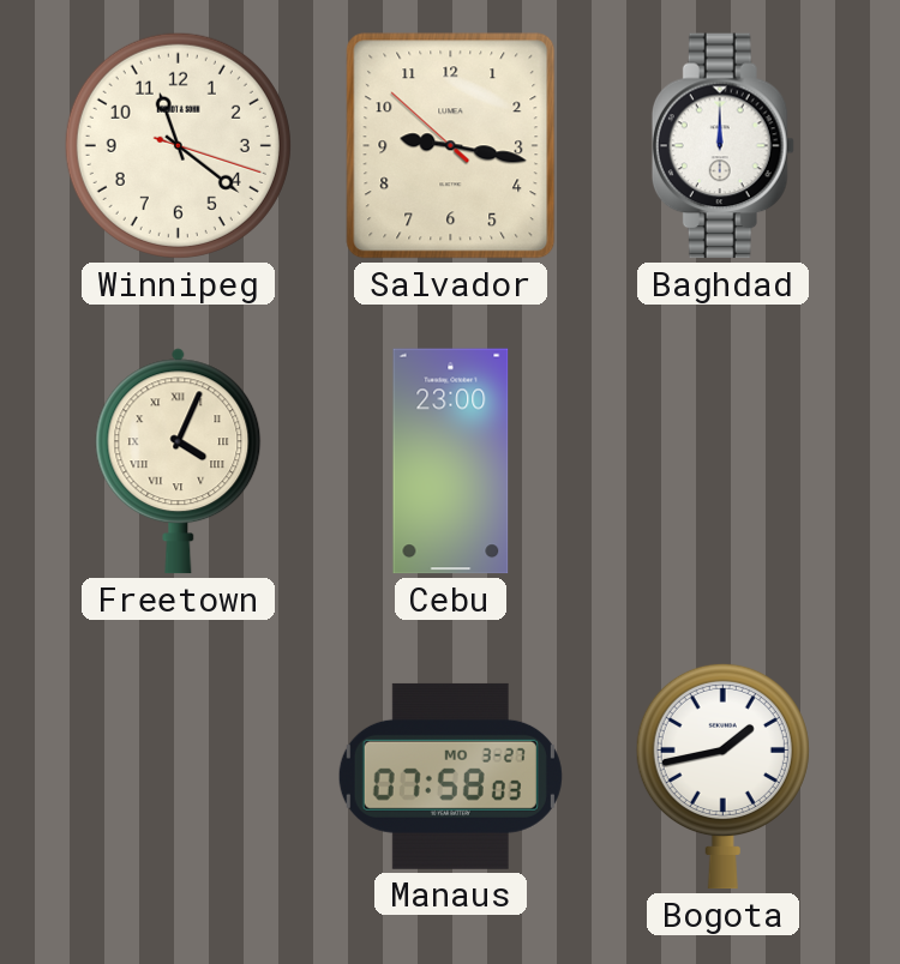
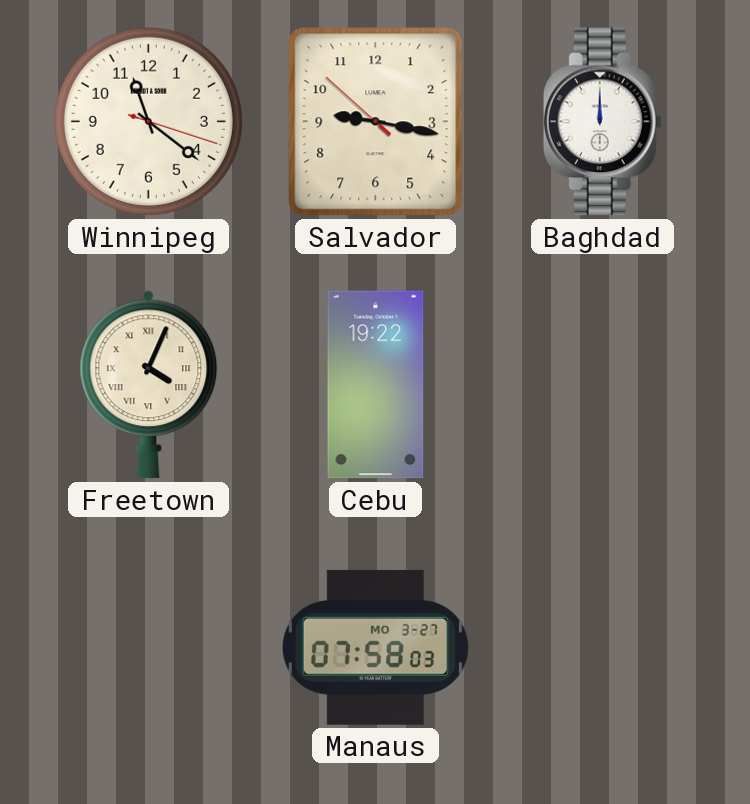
Cebu: 23:00 -> 19:22 (376, 385)
Bogota: 1:43 -> none (722, 776)
